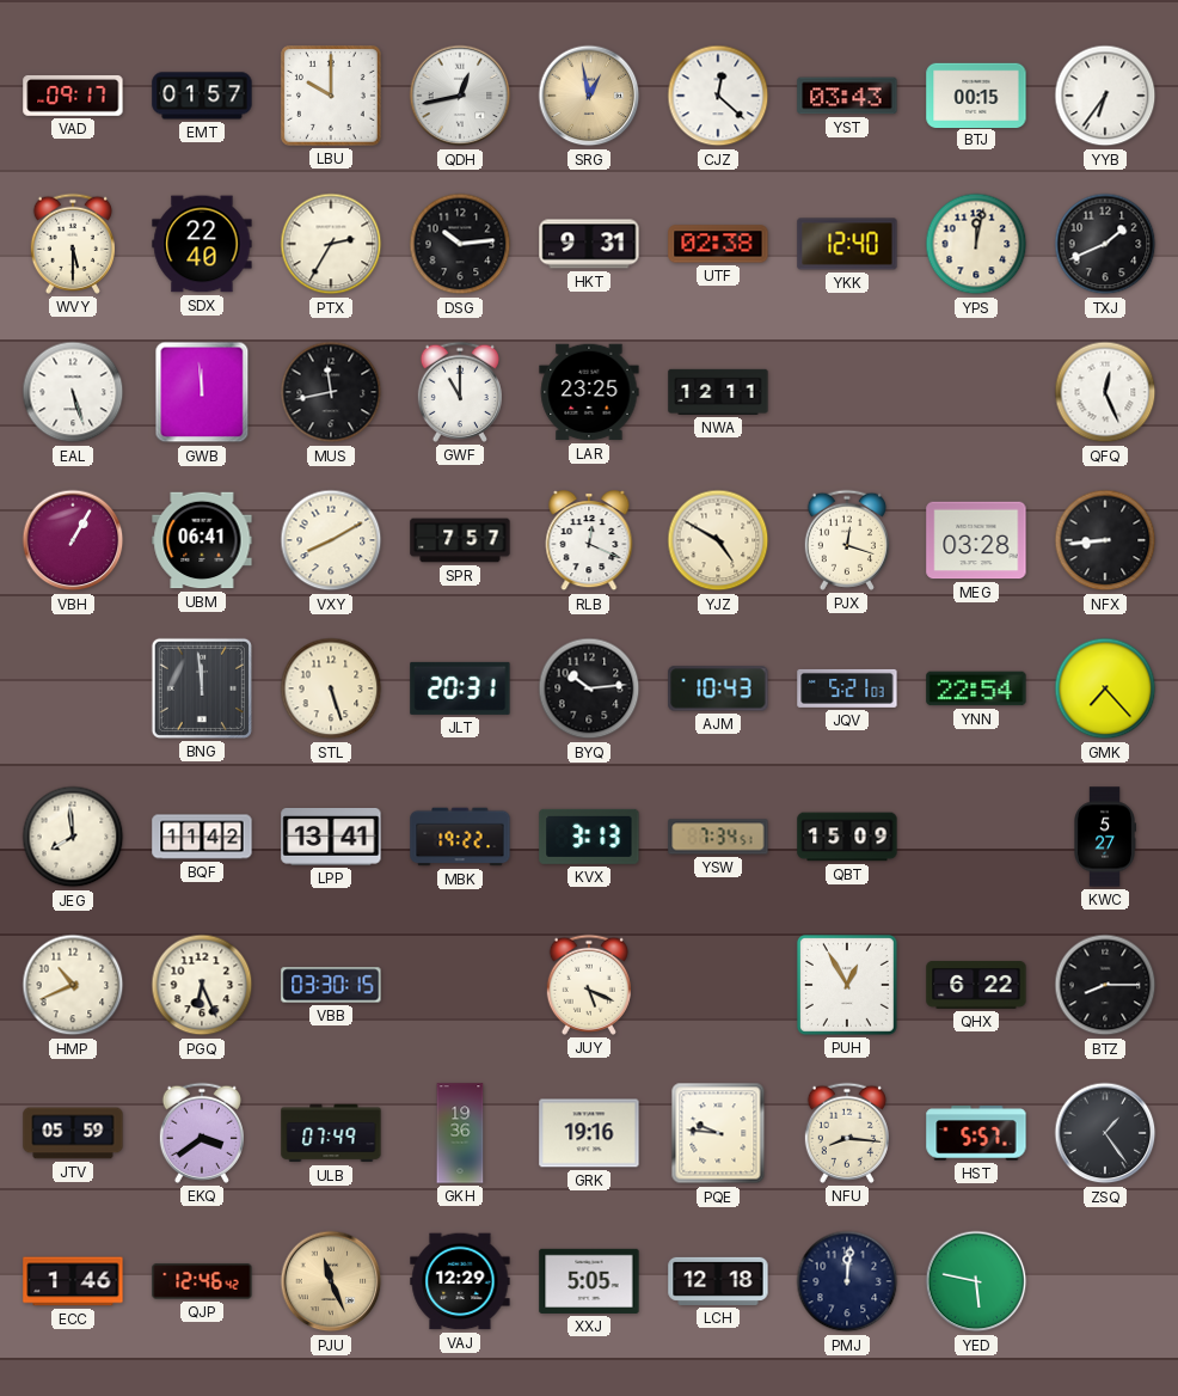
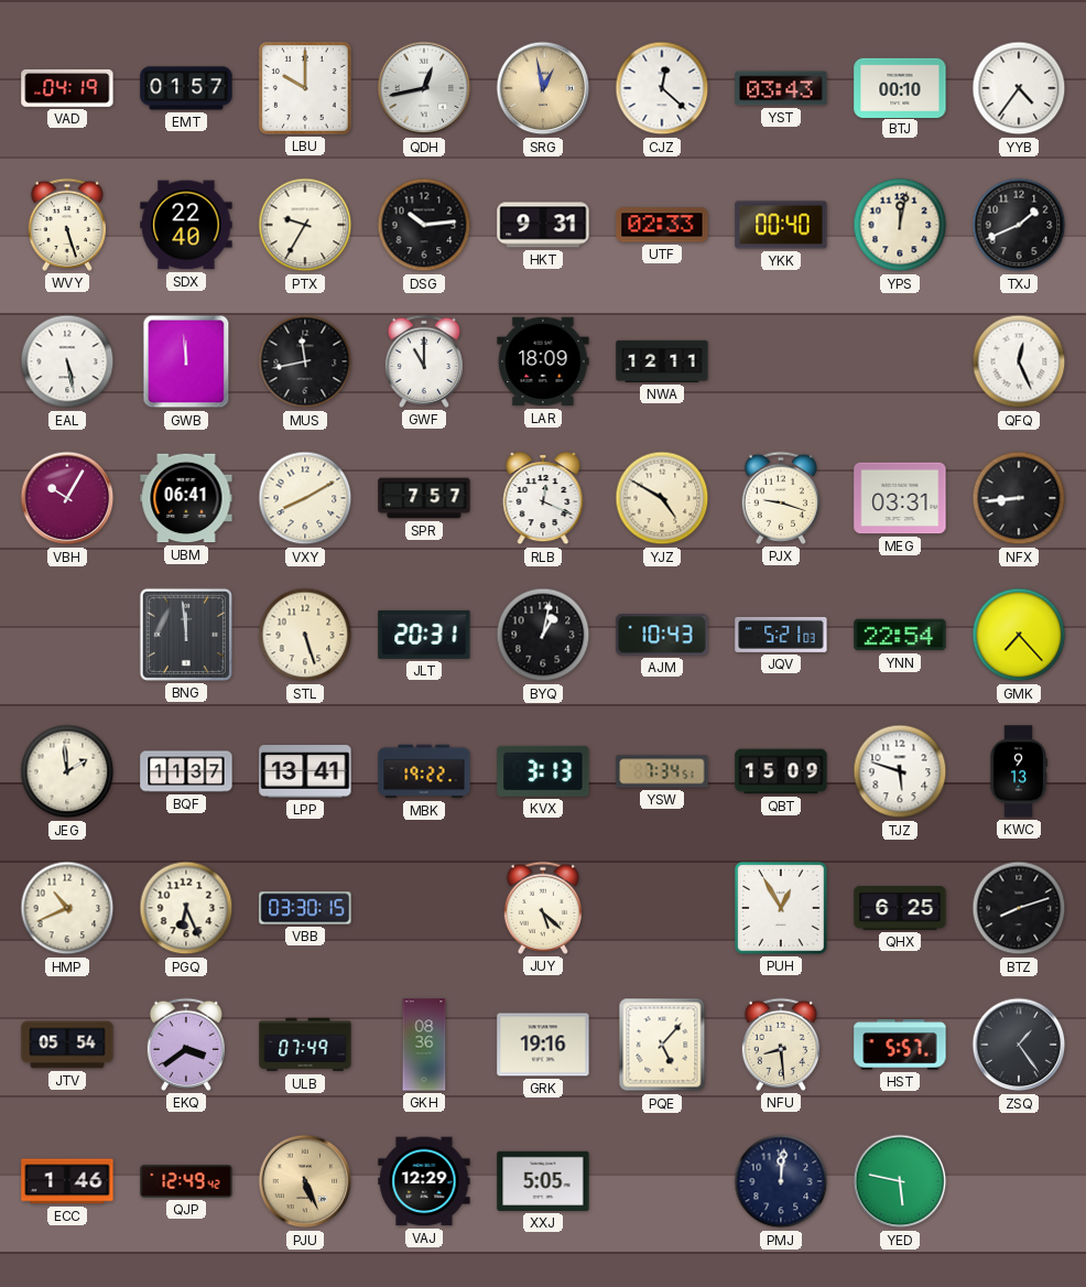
VAD: 09:17 -> 04:19 (67, 88)
BTJ: 00:15 -> 00:10 (900, 87)
YYB: 6:36 -> 4:36 (1019, 88)
WVY: 5:30 -> 5:27 (67, 225)
PTX: 2:35 -> 9:35 (305, 225)
UTF: 02:38 -> 02:33 (662, 225)
YKK: 12:40 -> 00:40 (781, 225)
EAL: 5:27 -> 5:28 (67, 361)
LAR: 23:25 -> 18:09 (543, 361)
VBH: 1:05 -> 10:05 (67, 498)
PJX: 12:18 -> 9:18 (781, 498)
MEG: 03:28 -> 03:31 (900, 498)
BYQ: 10:14 -> 1:02 (543, 635)
JEG: 7:59 -> 1:59 (67, 771)
BQF: 11:42 -> 11:37 (186, 771)
TJZ: none -> 5:48 (900, 771)
KWC: 5:27 -> 9:13 (1019, 771)
JUY: 5:19 -> 5:22 (543, 908)
QHX: 6:22 -> 6:25 (900, 909)
BTZ: 8:15 -> 8:12 (1019, 908)
JTV: 05:59 -> 05:54 (67, 1045)
GKH: 19:36 -> 08:36 (424, 1045)
PQE: 9:46 -> 5:07 (662, 1045)
NFU: 8:16 -> 8:29 (781, 1045)
QJP: 12:46 -> 12:49 (186, 1181)
PJU: 11:26 -> 5:26 (305, 1181)
LCH: 12:18 -> none (718, 1281)
